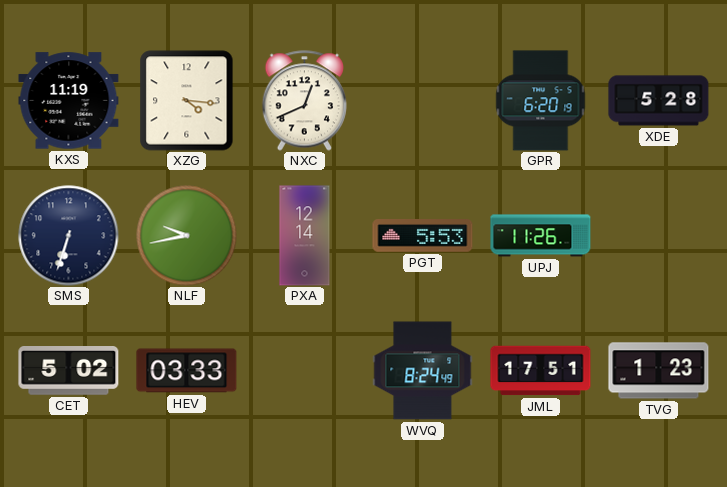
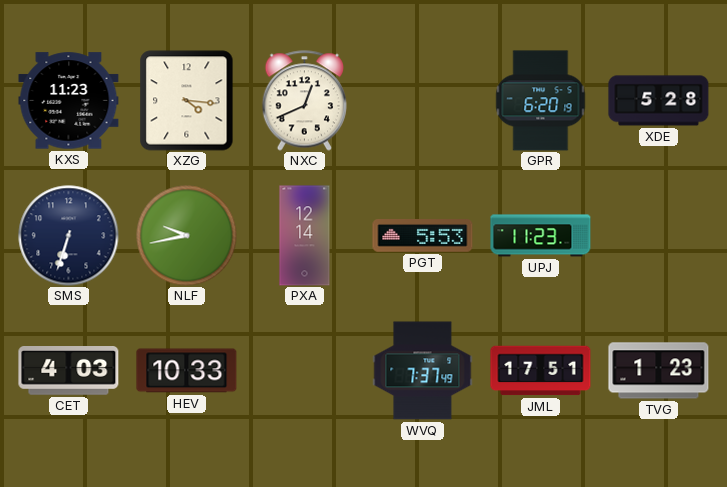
KXS: 11:19 -> 11:23 (69, 101)
UPJ: 11:26 -> 11:23 (541, 236)
CET: 5:02 -> 4:03 (69, 371)
HEV: 03:33 -> 10:33 (187, 371)
WVQ: 8:24 -> 7:37 (423, 371)
